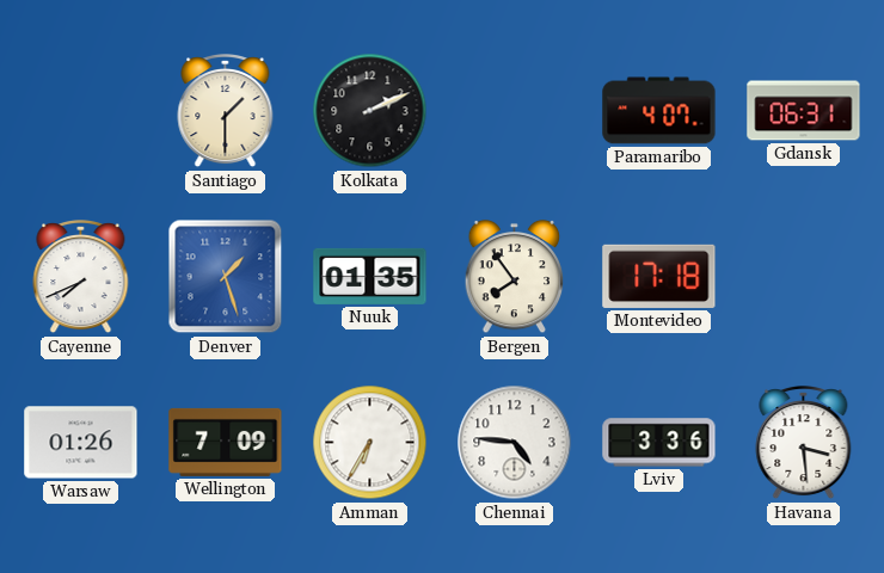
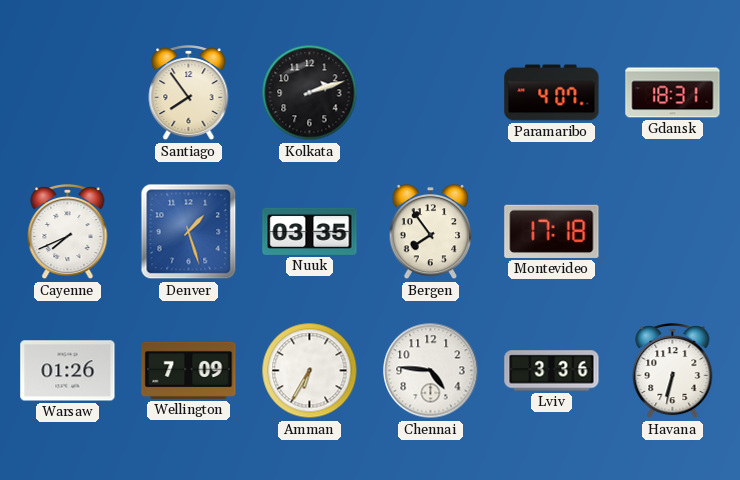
Santiago: 1:30 -> 7:54 (189, 94)
Kolkata: 2:11 -> 2:12 (310, 93)
Gdansk: 06:31 -> 18:31 (673, 93)
Nuuk: 01:35 -> 03:35 (310, 231)
Havana: 3:29 -> 6:32 (673, 372)
